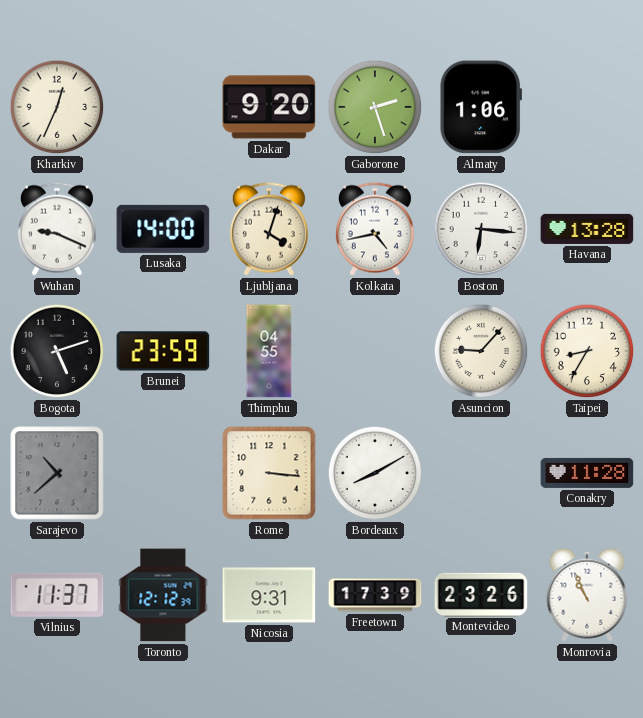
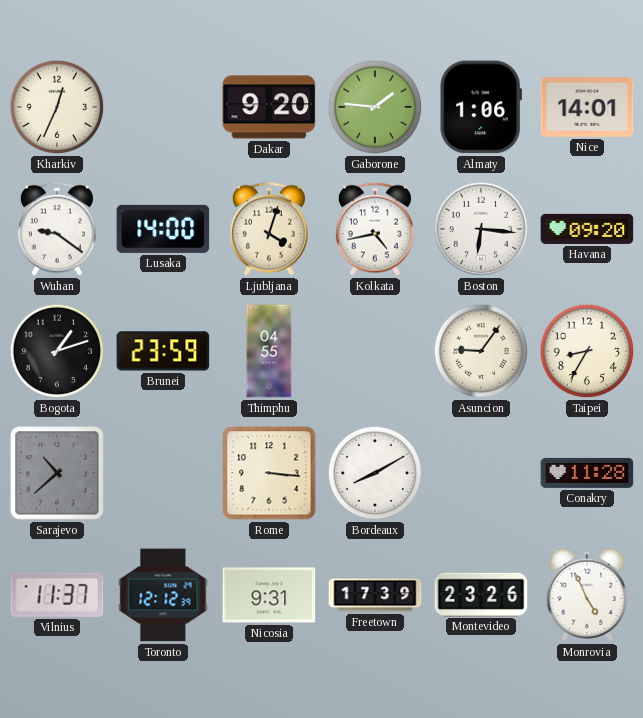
Gaborone: 2:27 -> 1:46 (375, 107)
Nice: none -> 14:01 (587, 108)
Wuhan: 9:19 -> 9:21 (57, 229)
Havana: 13:28 -> 09:20 (587, 229)
Bogota: 5:12 -> 1:12 (57, 351)
Asuncion: 9:07 -> 9:06 (481, 351)
Monrovia: 10:56 -> 4:56 (587, 595)
